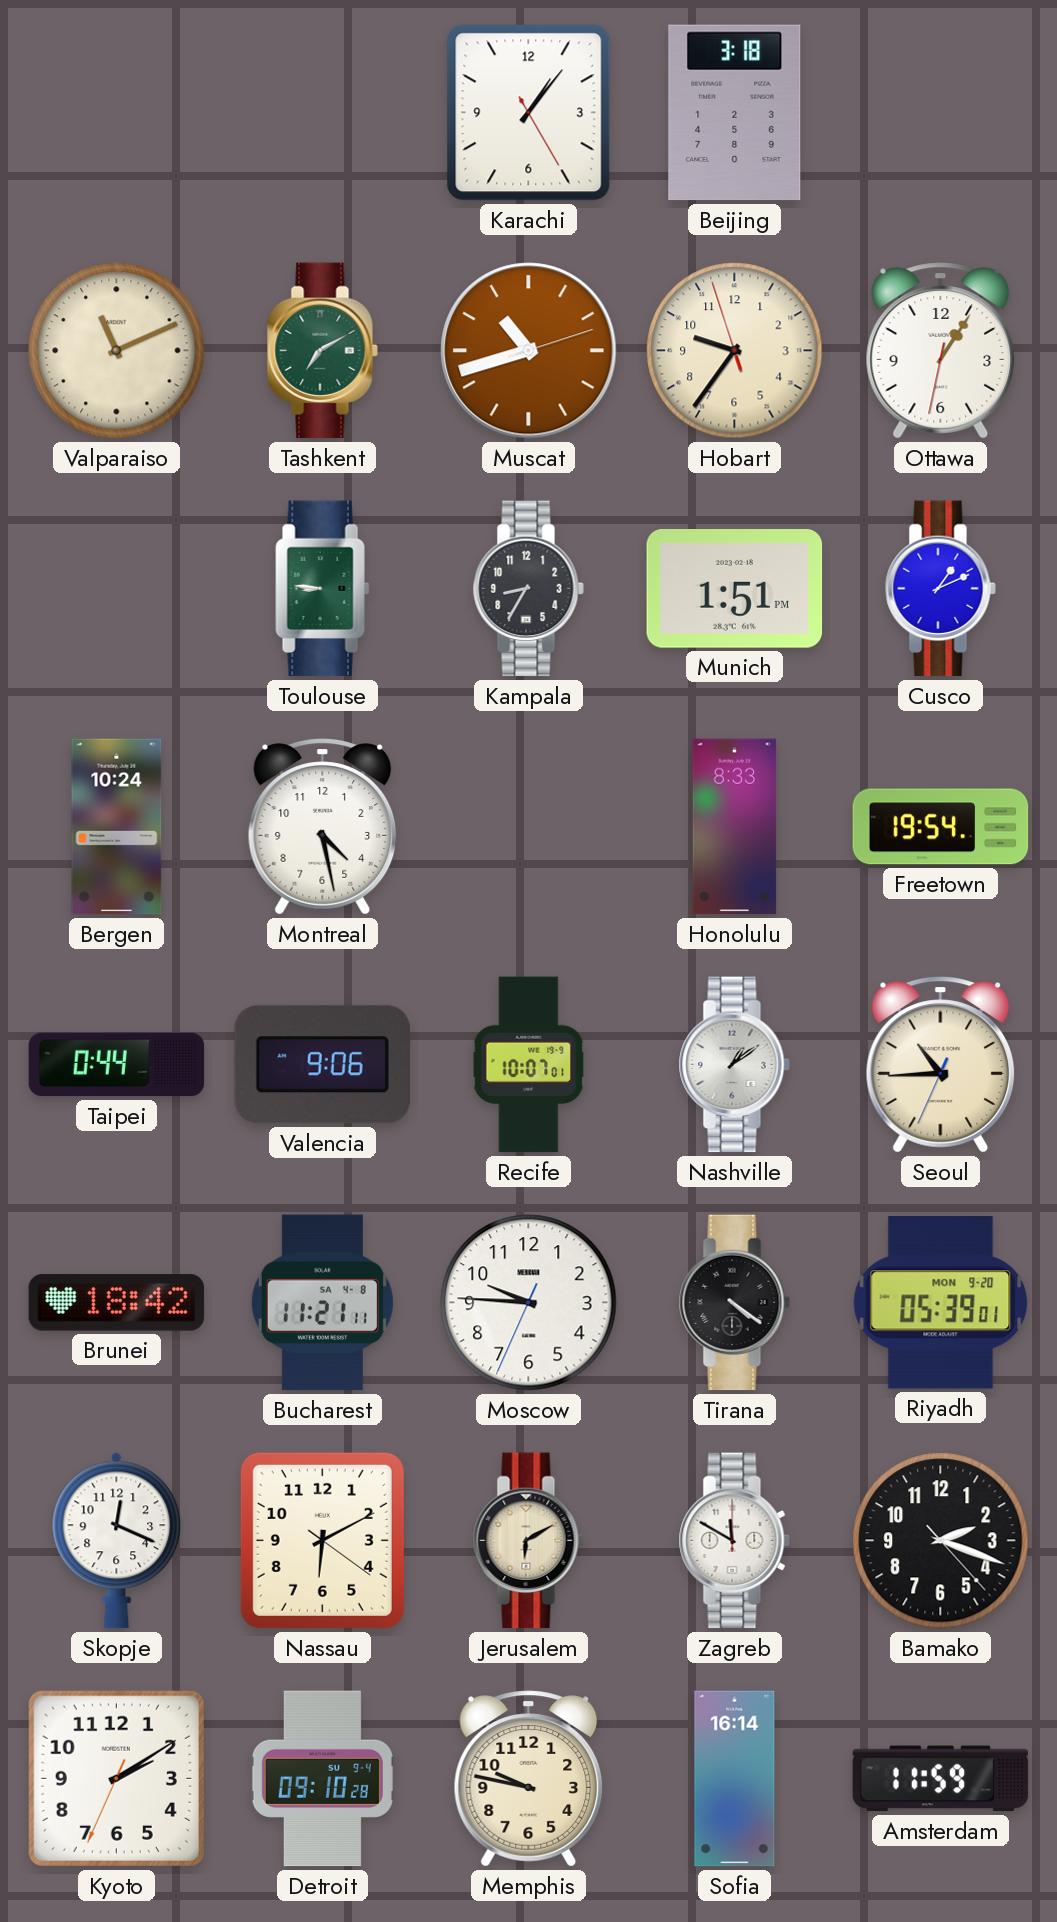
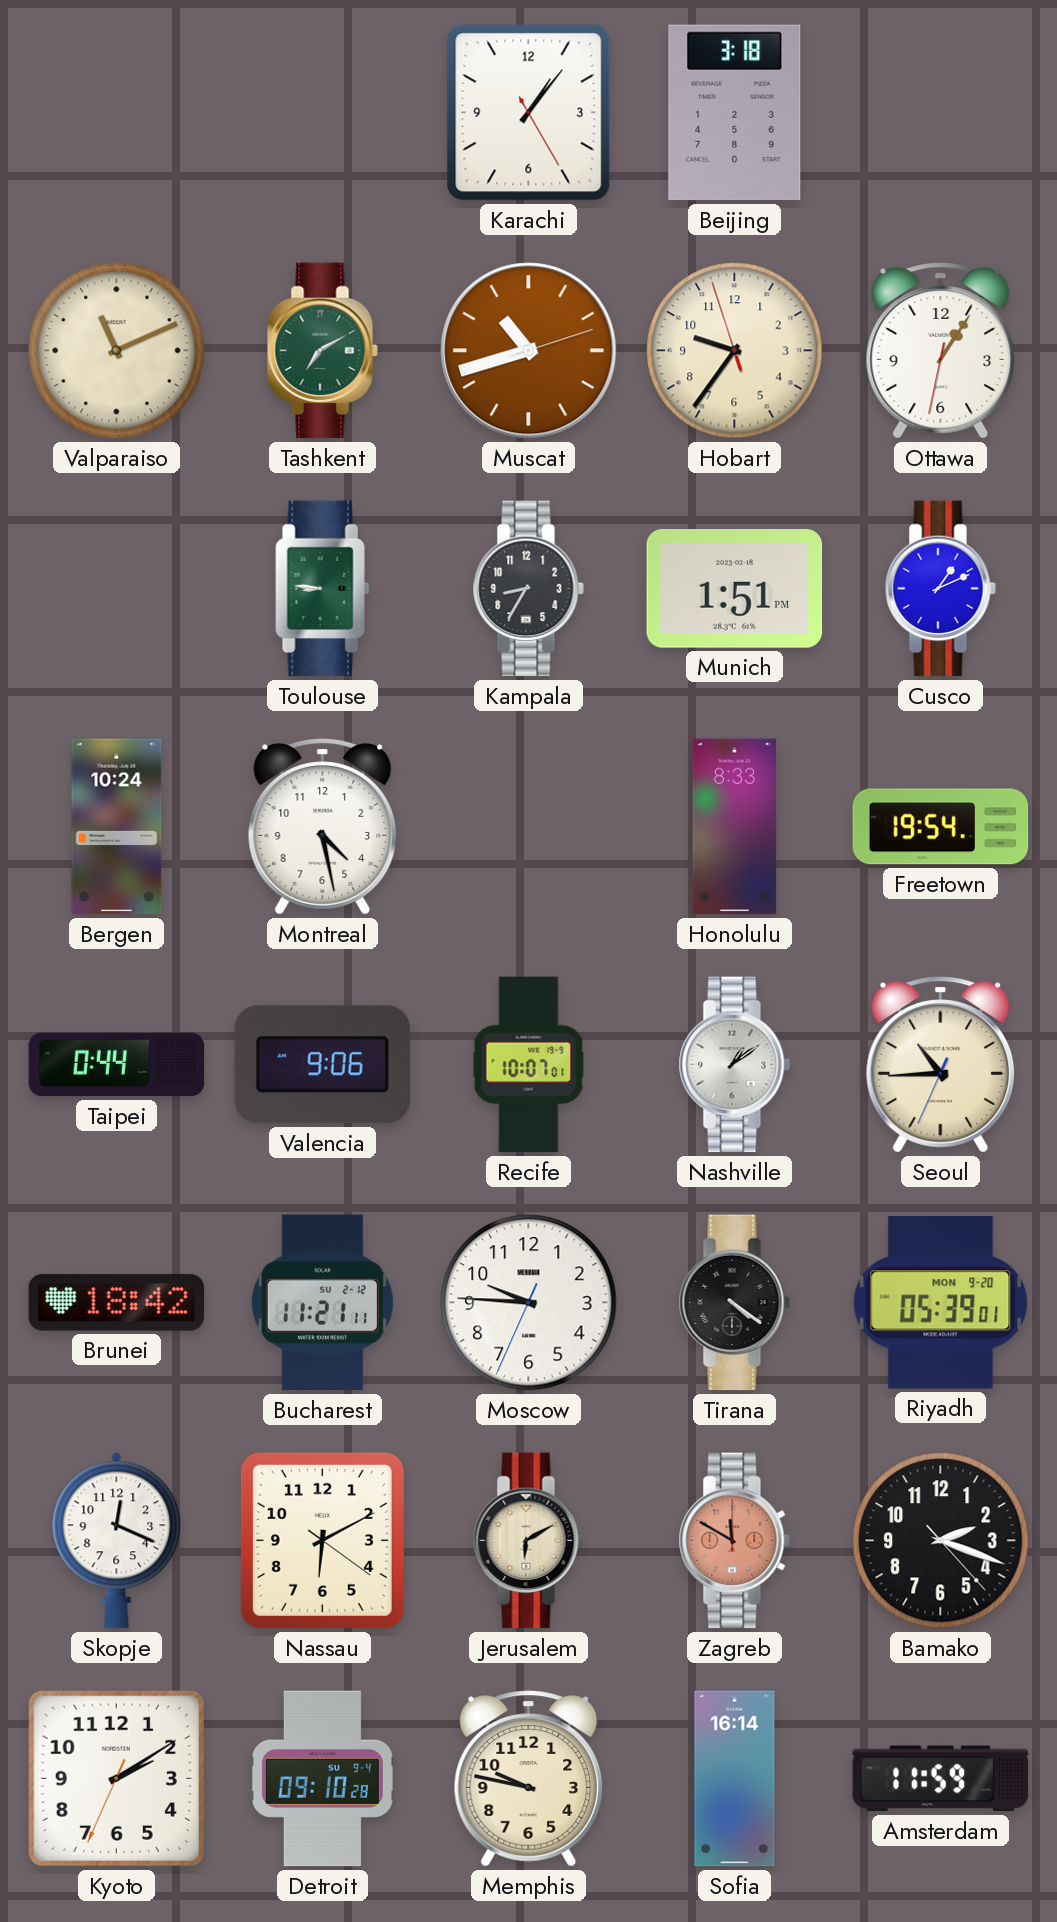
Bucharest date: SA 4-8 -> SU 2-12 (322, 1303)
Zagreb dial: white -> salmon (734, 1541)
